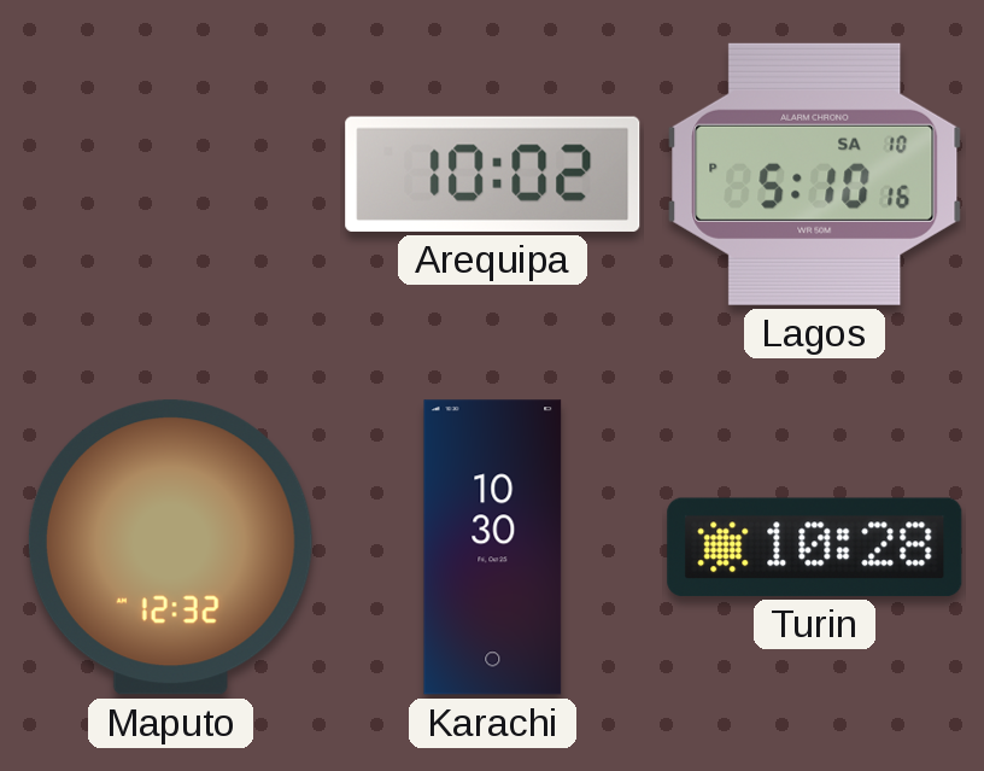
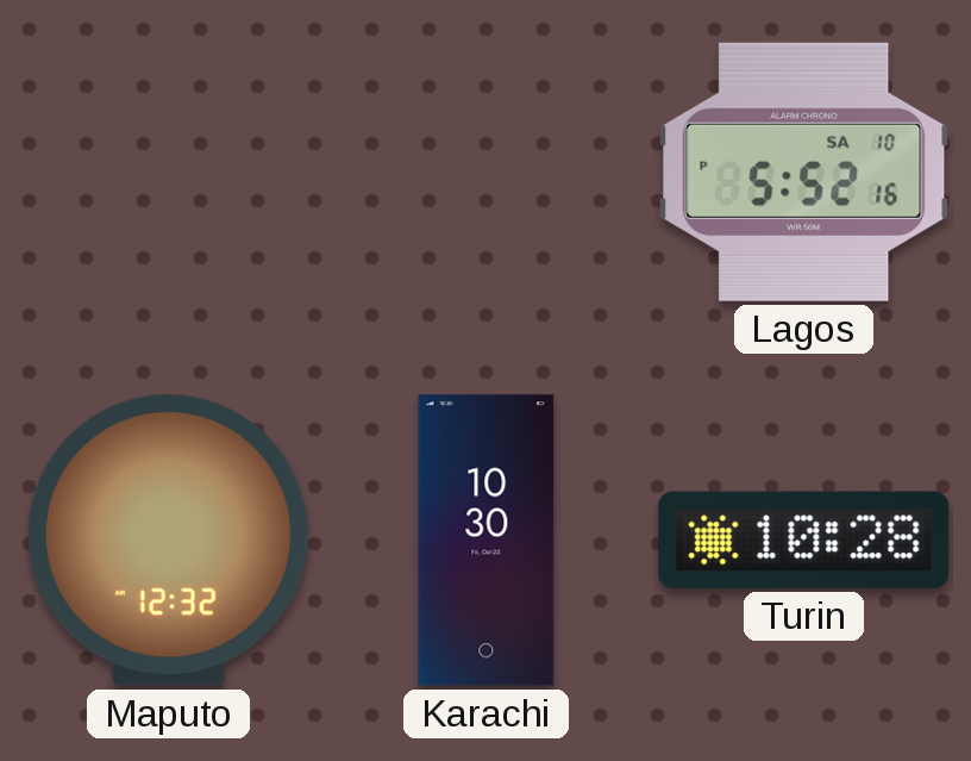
Arequipa: 10:02 -> none (493, 174)
Lagos: 5:10 -> 5:52 (804, 171)
